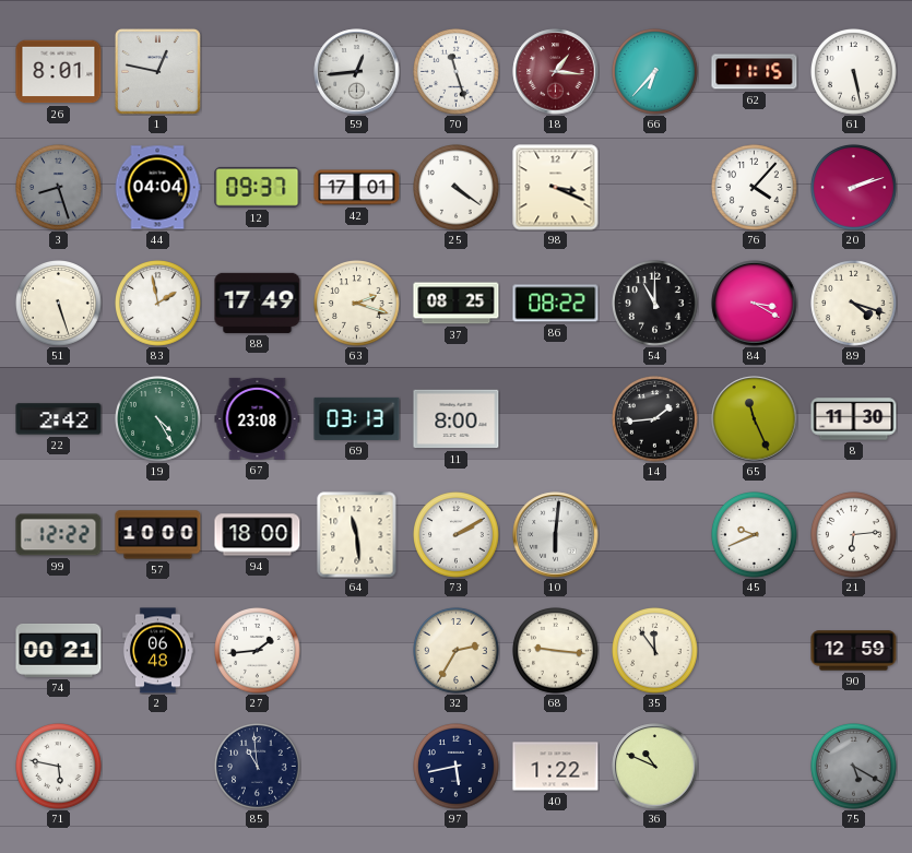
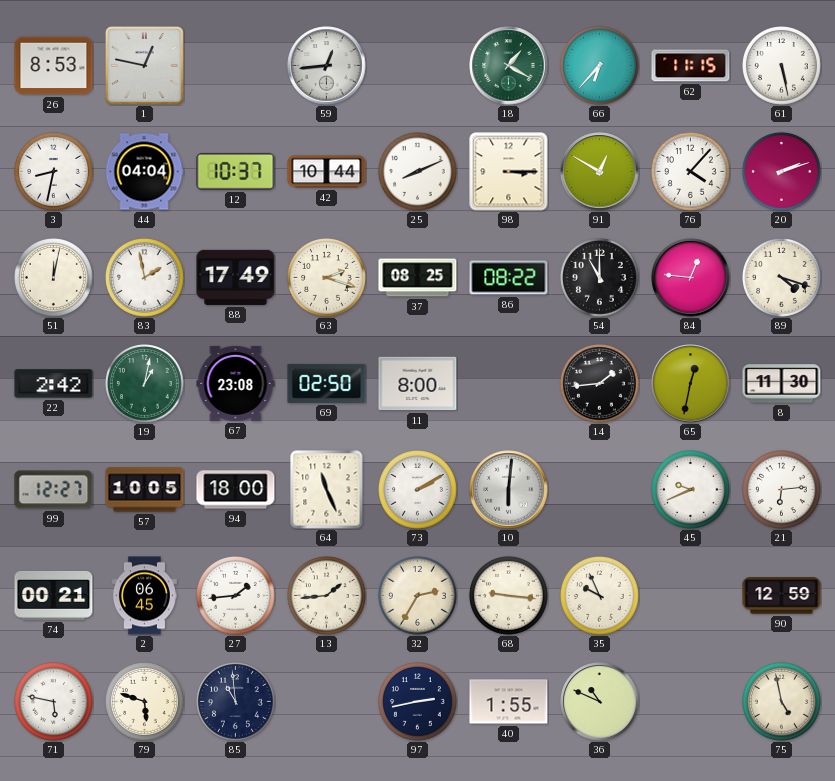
26: 8:01 -> 8:53 (54, 66)
70: 11:27 -> none (457, 72)
18: 1:16 -> 1:20 (509, 66)
18 dial: burgundy -> green (509, 66)
3: 8:27 -> 8:32 (54, 172)
3 dial: grey -> white (54, 172)
12: 09:37 -> 10:37 (236, 171)
42: 17:01 -> 10:44 (327, 172)
25: 4:21 -> 8:11 (418, 172)
98: 3:19 -> 3:15 (509, 172)
91: none -> 12:50 (600, 172)
51: 5:27 -> 12:02 (54, 278)
84: 3:20 -> 12:46 (691, 278)
19: 4:25 -> 1:02 (145, 384)
69: 03:13 -> 02:50 (327, 383)
65: 11:26 -> 12:32 (691, 384)
99: 12:22 -> 12:27 (54, 490)
57: 10:00 -> 10:05 (145, 490)
64: 11:29 -> 11:26 (327, 490)
2: 06:48 -> 06:45 (144, 596)
13: none -> 1:44 (327, 596)
35: 11:54 -> 9:56 (600, 596)
79: none -> 5:48 (145, 702)
97: 5:43 -> 2:43 (418, 702)
40: 1:22 -> 1:55 (509, 702)
75: 5:20 -> 4:58 (782, 702)
75 dial: grey -> cream (782, 702)
